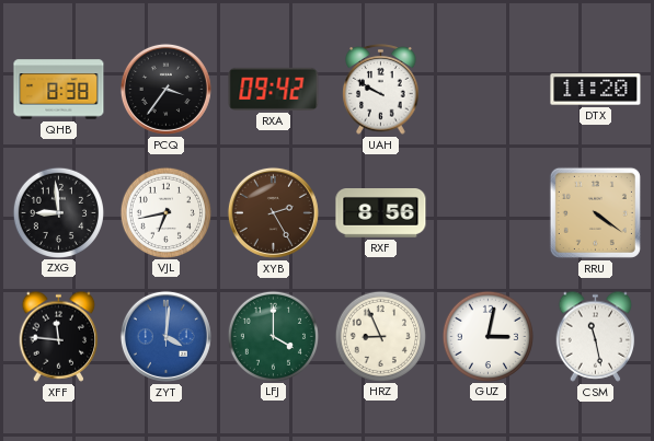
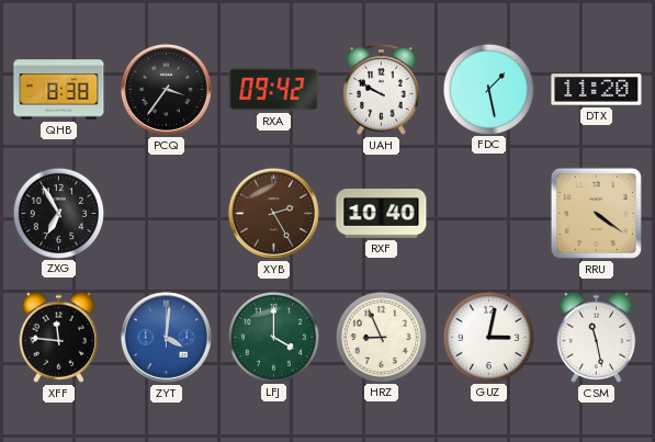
FDC: none -> 1:28 (488, 89)
ZXG: 8:59 -> 6:55 (58, 213)
VJL: 6:43 -> none (165, 212)
RXF: 8:56 -> 10:40 (382, 214)
